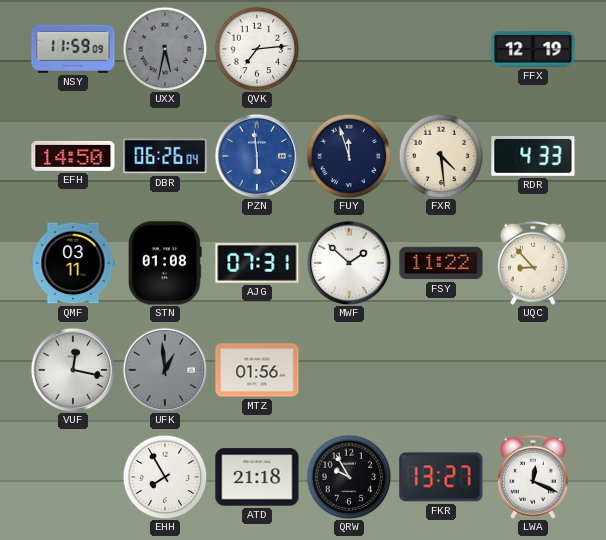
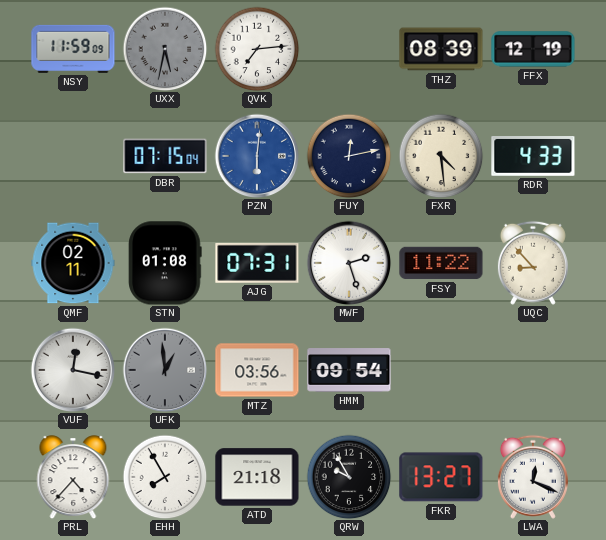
THZ: none -> 08:39 (441, 49)
EFH: 14:50 -> none (73, 156)
DBR: 06:26 -> 07:15 (165, 156)
PZN: 5:59 -> 6:01 (257, 156)
FUY: 11:57 -> 12:13 (349, 156)
QMF: 03:11 -> 02:11 (73, 263)
MWF: 1:52 -> 2:27 (349, 263)
MTZ: 01:56 -> 03:56 (257, 370)
HMM: none -> 09:54 (349, 370)
PRL: none -> 4:37 (73, 477)
